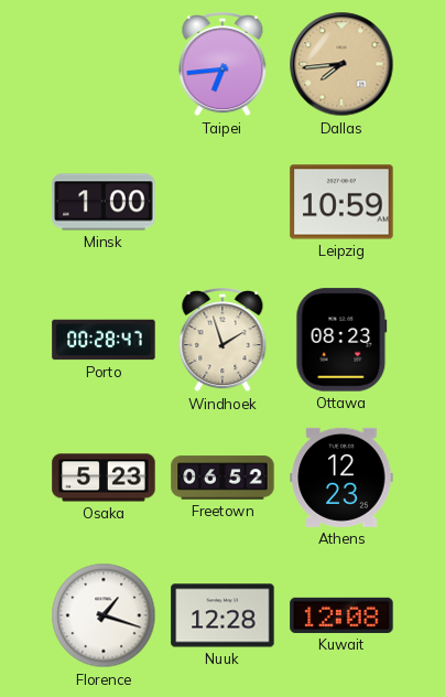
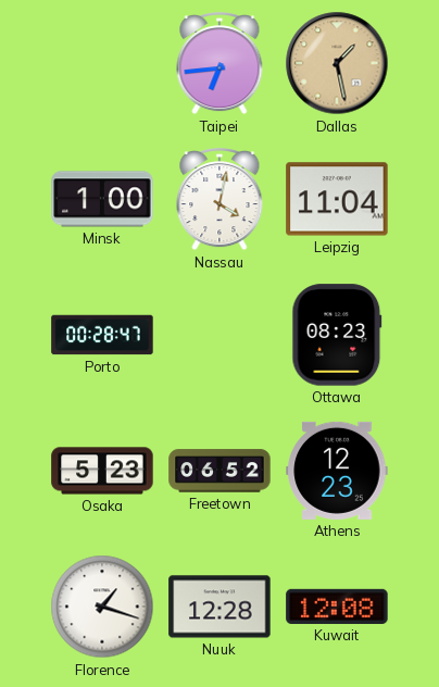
Dallas: 7:44 -> 1:28 (337, 63)
Nassau: none -> 4:02 (220, 200)
Leipzig: 10:59 -> 11:04 (337, 199)
Windhoek: 1:57 -> none (223, 341)
